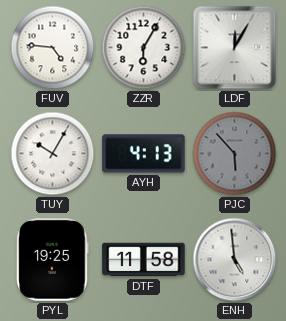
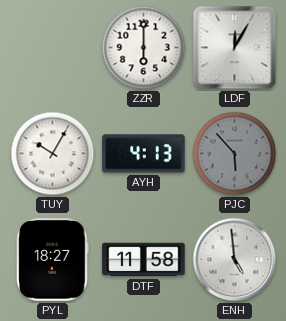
FUV: 4:46 -> none (53, 48)
ZZR: 6:05 -> 6:00 (144, 48)
PYL: 19:25 -> 18:27 (53, 260)
